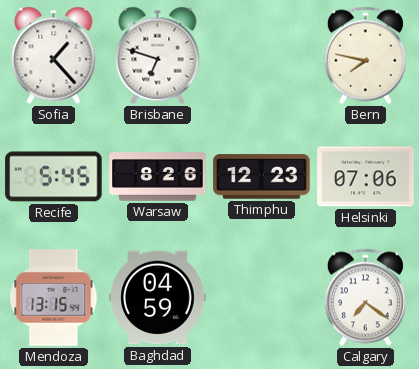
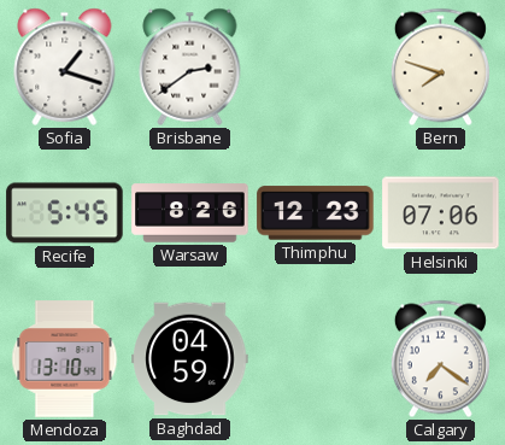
Sofia: 1:23 -> 1:18 (65, 66)
Brisbane: 6:48 -> 2:39 (190, 66)
Bern: 7:47 -> 7:48 (440, 68)
Mendoza: 13:15 -> 13:10 (65, 359)
